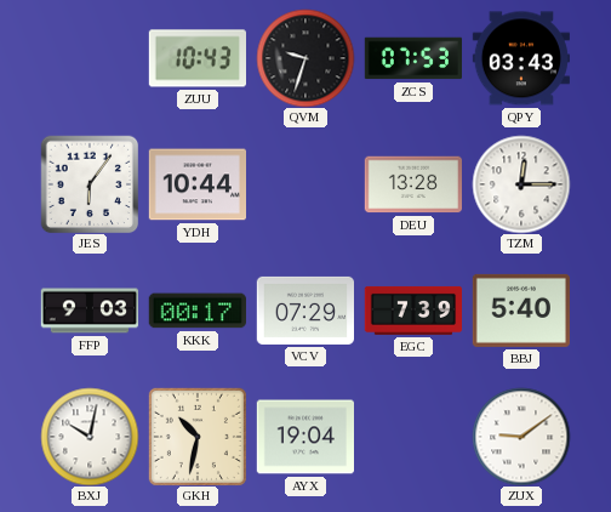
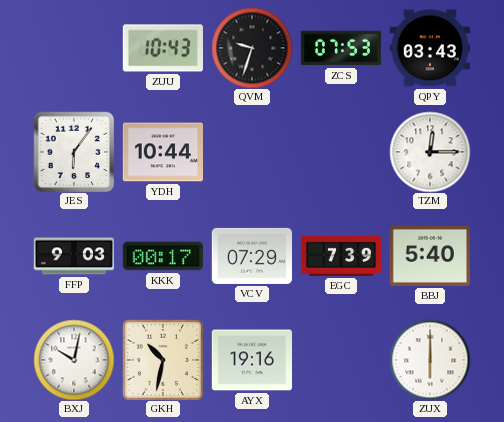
DEU: 13:28 -> none (412, 184)
AYX: 19:04 -> 19:16 (251, 360)
ZUX: 9:09 -> 6:00 (430, 360)
